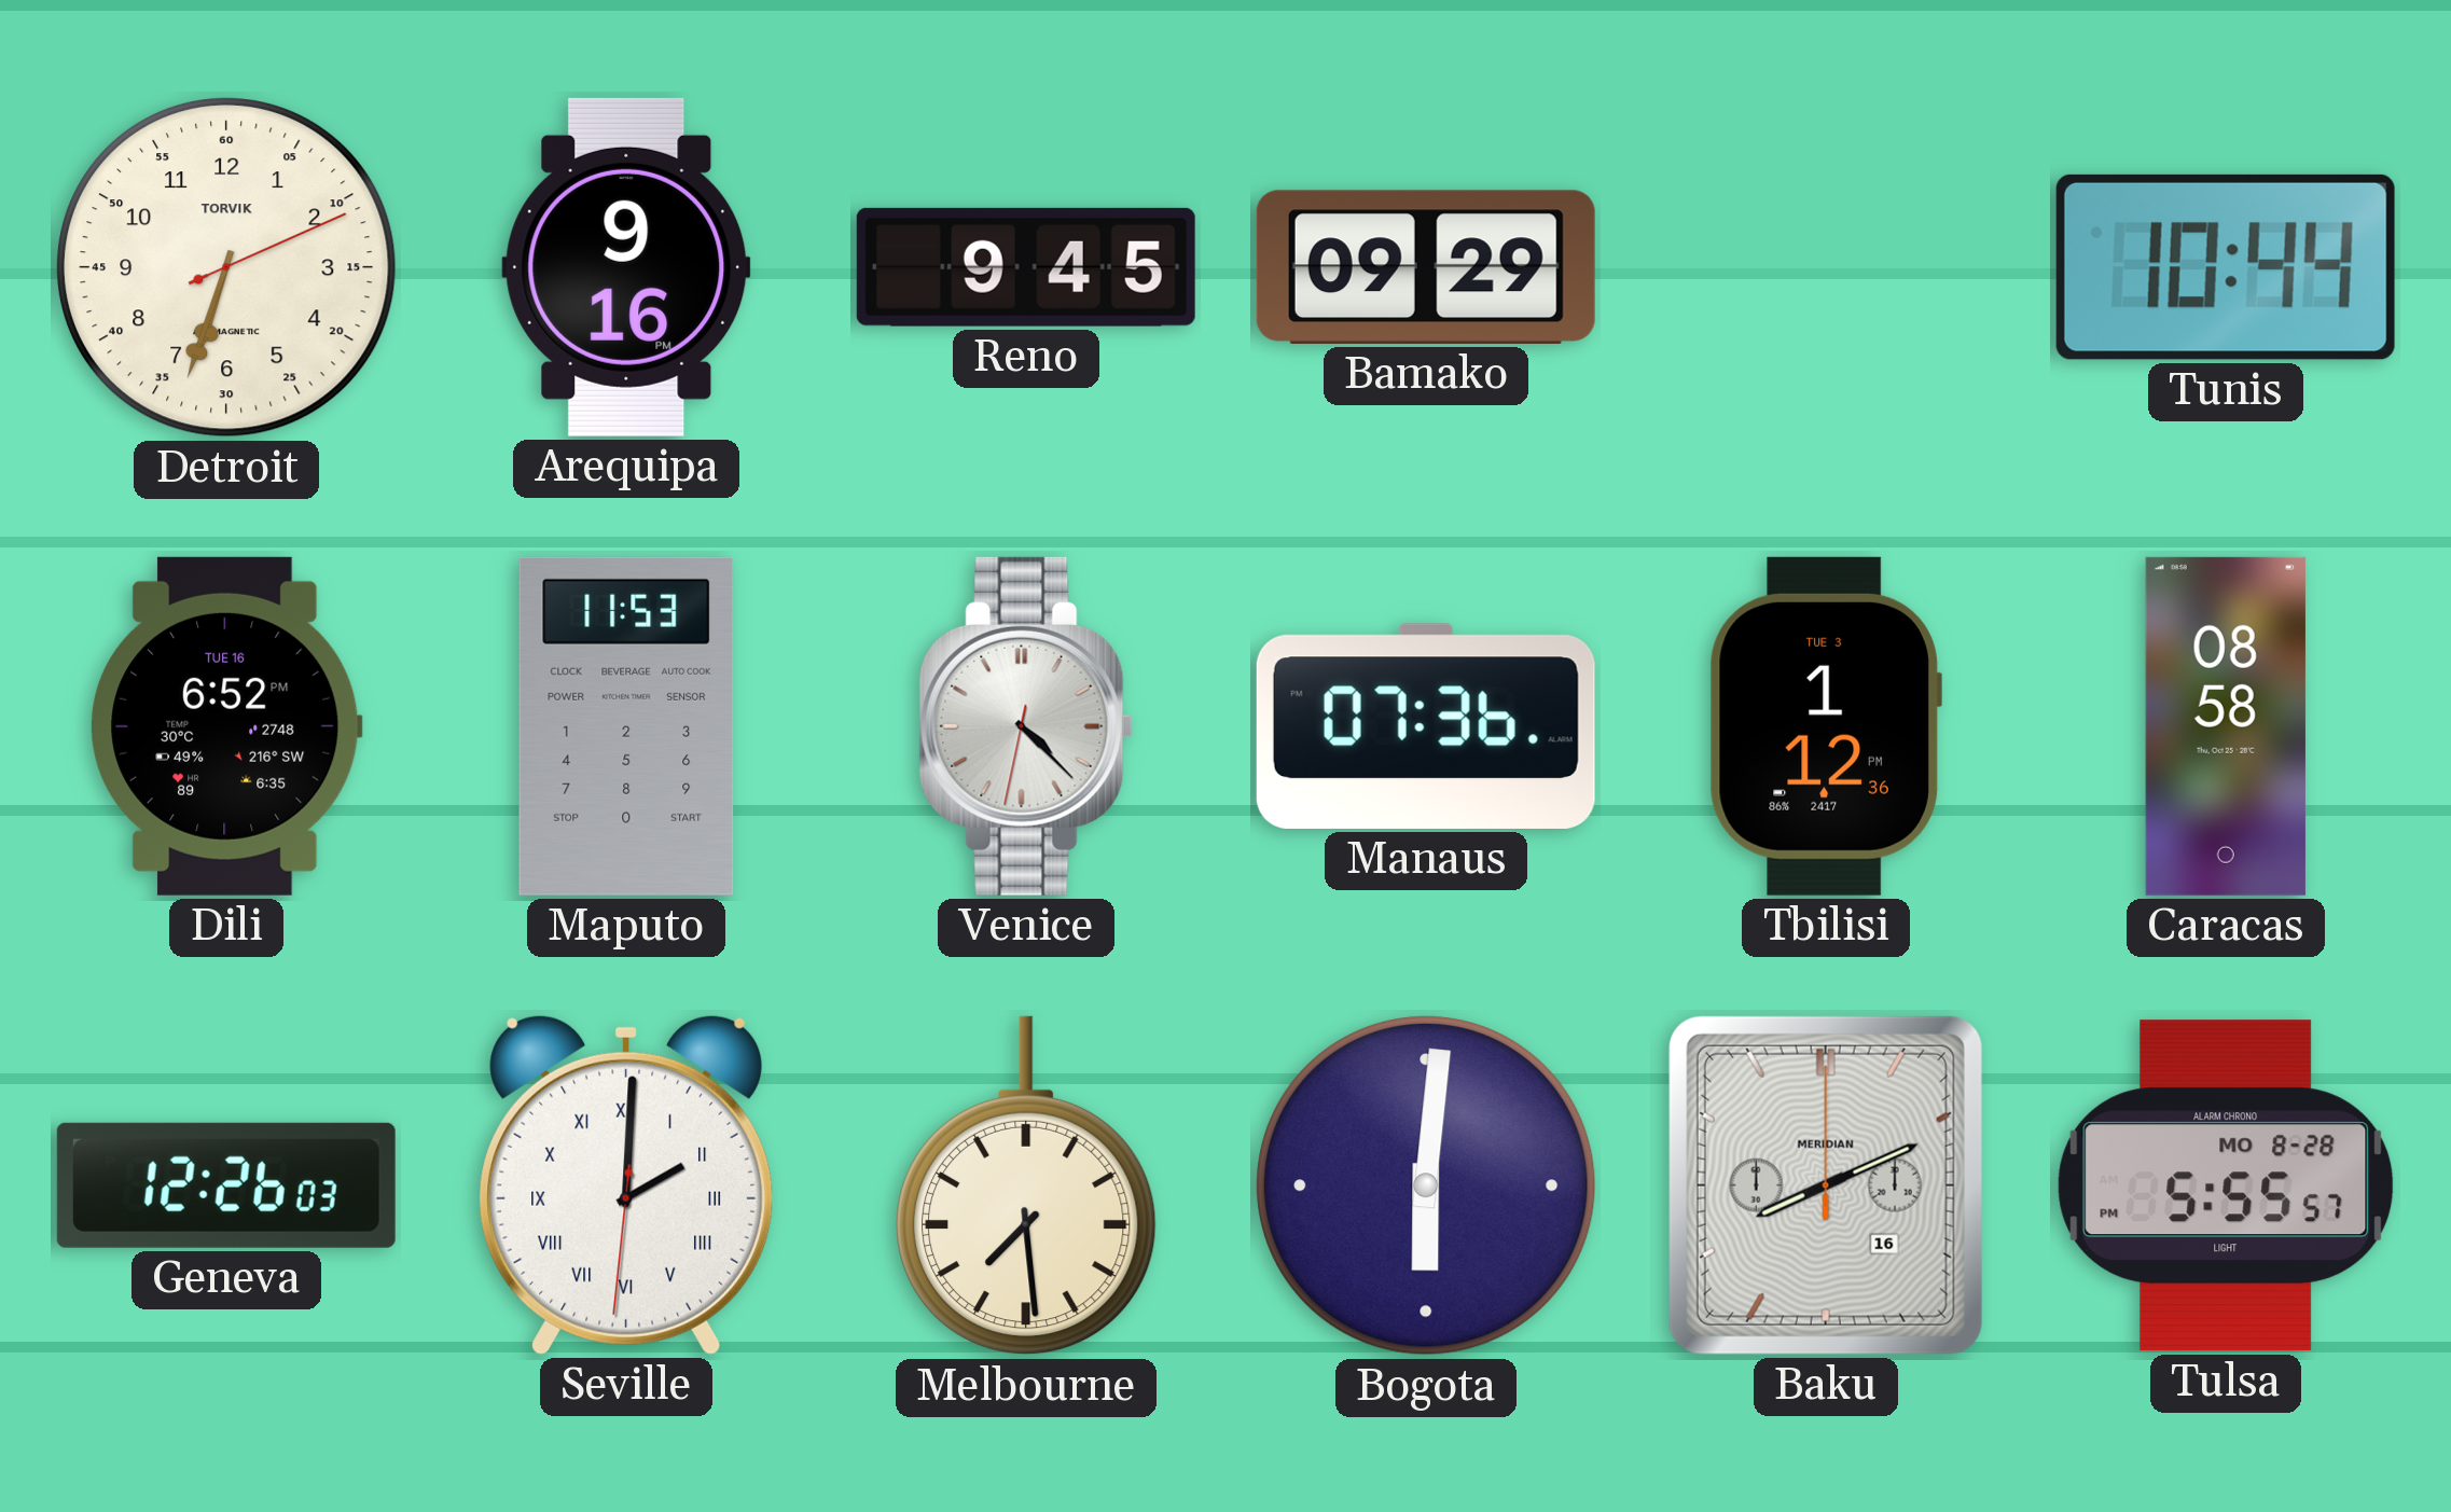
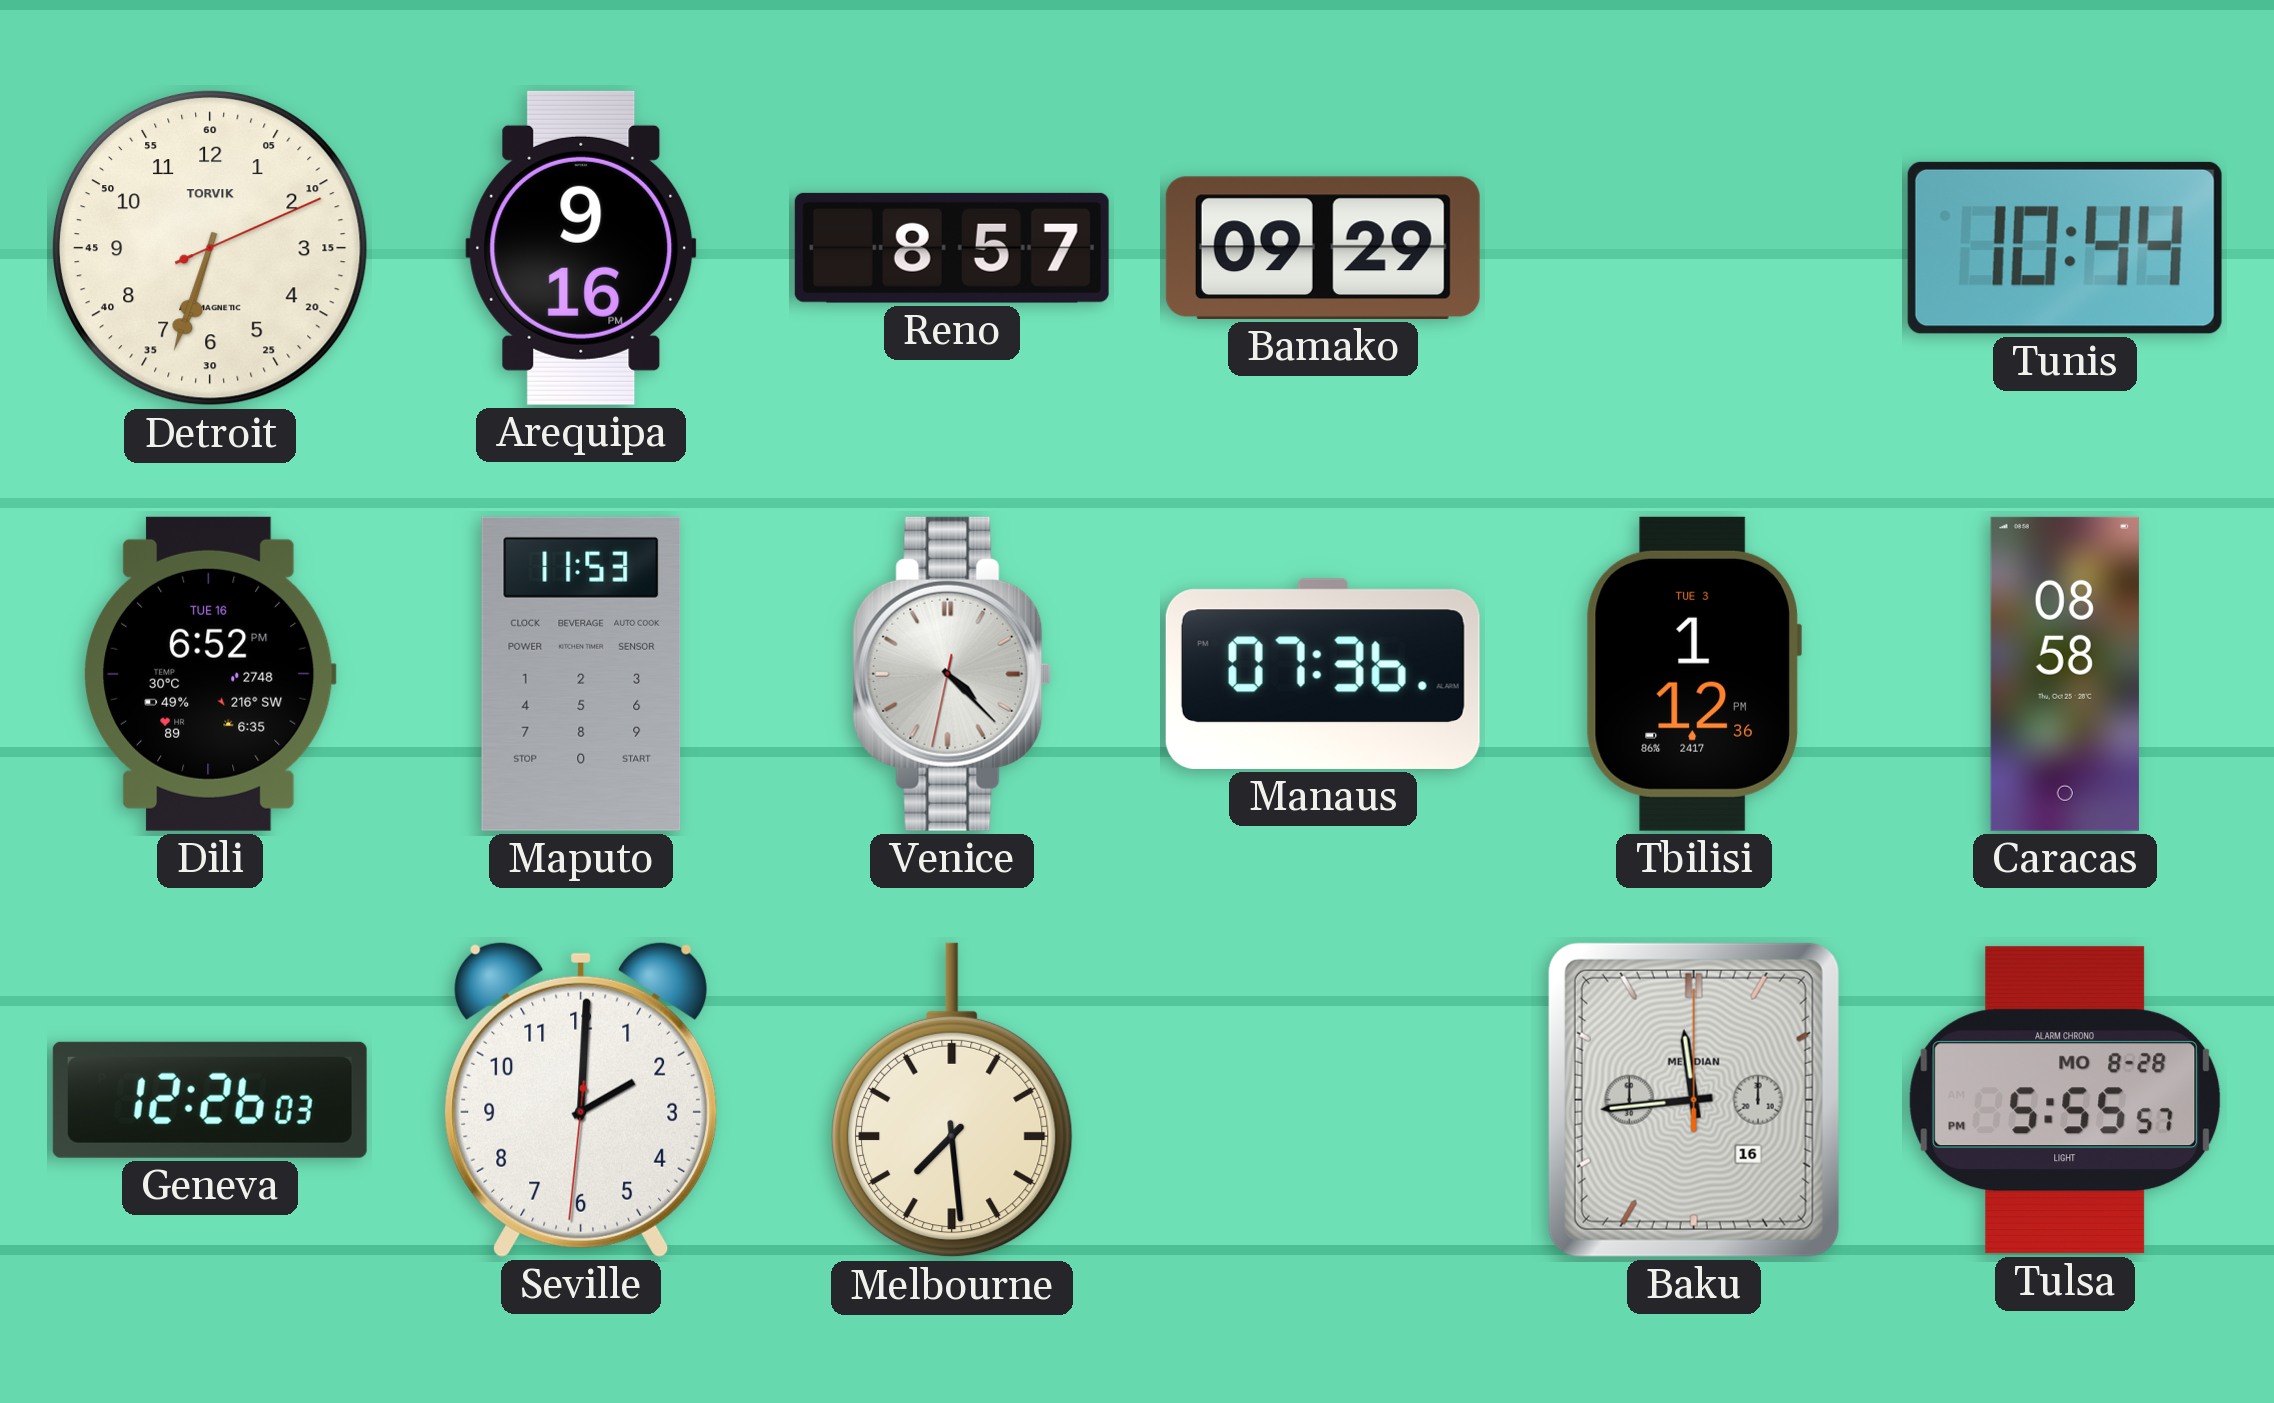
Reno: 9:45 -> 8:57 (952, 248)
Seville numerals: Roman -> Arabic (581, 1100)
Bogota: 6:01 -> none (1426, 1185)
Baku: 8:11 -> 11:44 (1694, 1100)
